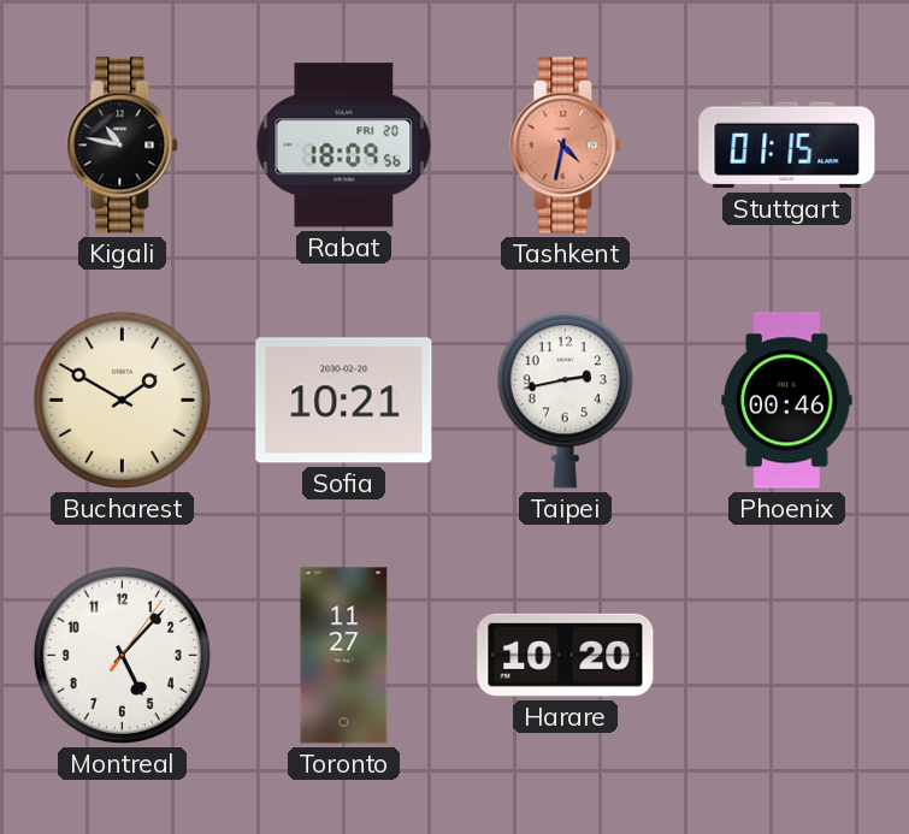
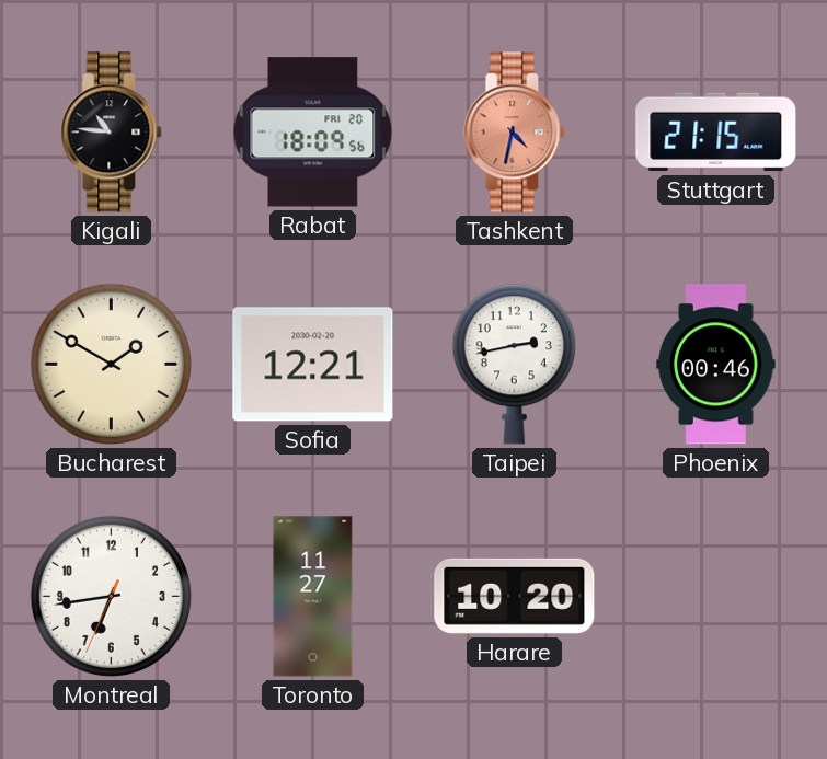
Kigali: 10:47 -> 10:46 (112, 133)
Stuttgart: 01:15 -> 21:15 (716, 133)
Sofia: 10:21 -> 12:21 (313, 365)
Montreal: 5:07 -> 6:43 (111, 596)
